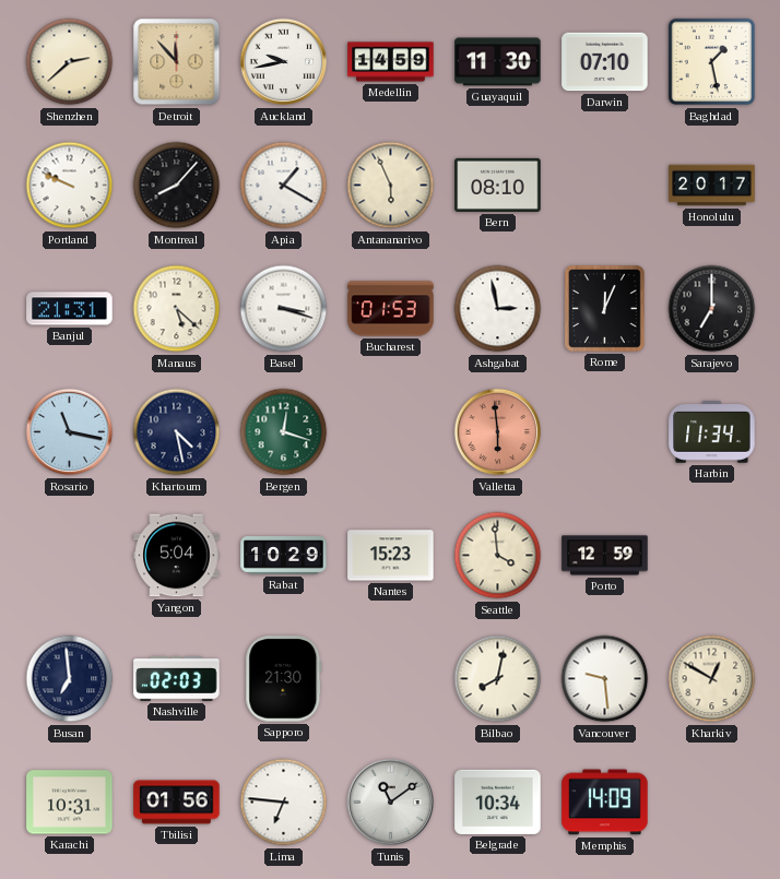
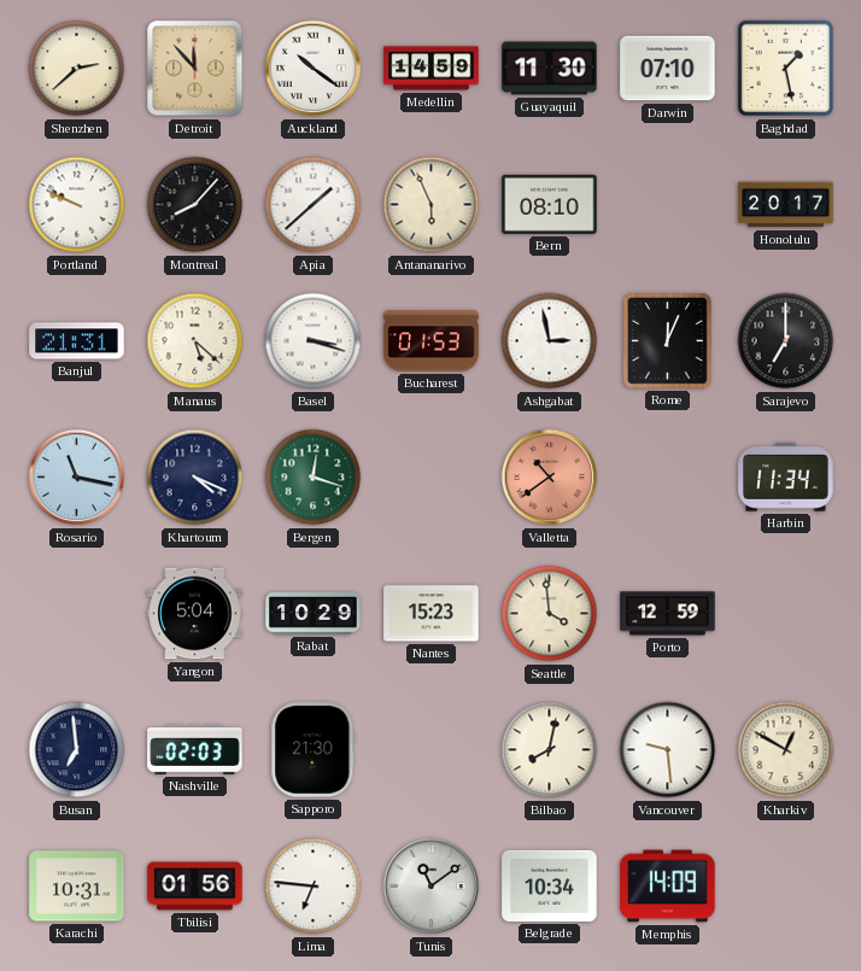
Auckland: 9:43 -> 10:21 (314, 69)
Apia: 1:20 -> 1:38 (314, 205)
Khartoum: 4:28 -> 4:19 (195, 478)
Valletta: 5:59 -> 10:39 (550, 478)
